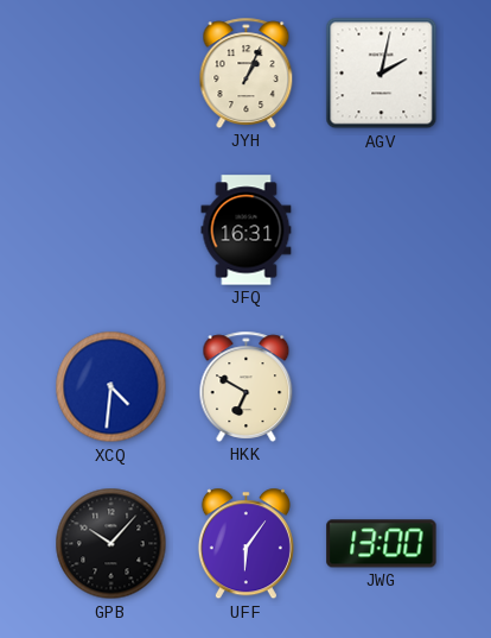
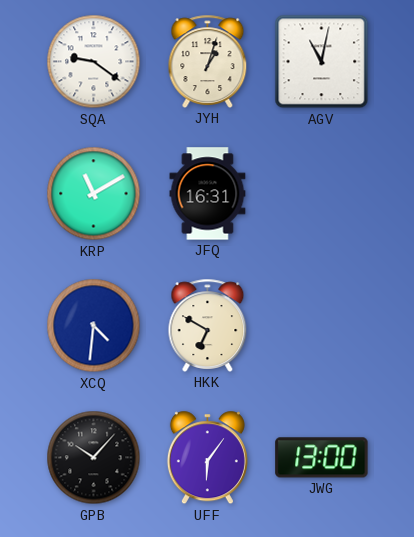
SQA: none -> 9:21 (94, 62)
JYH: 1:04 -> 1:03 (208, 61)
AGV: 2:02 -> 11:02 (322, 62)
KRP: none -> 11:10 (94, 194)
